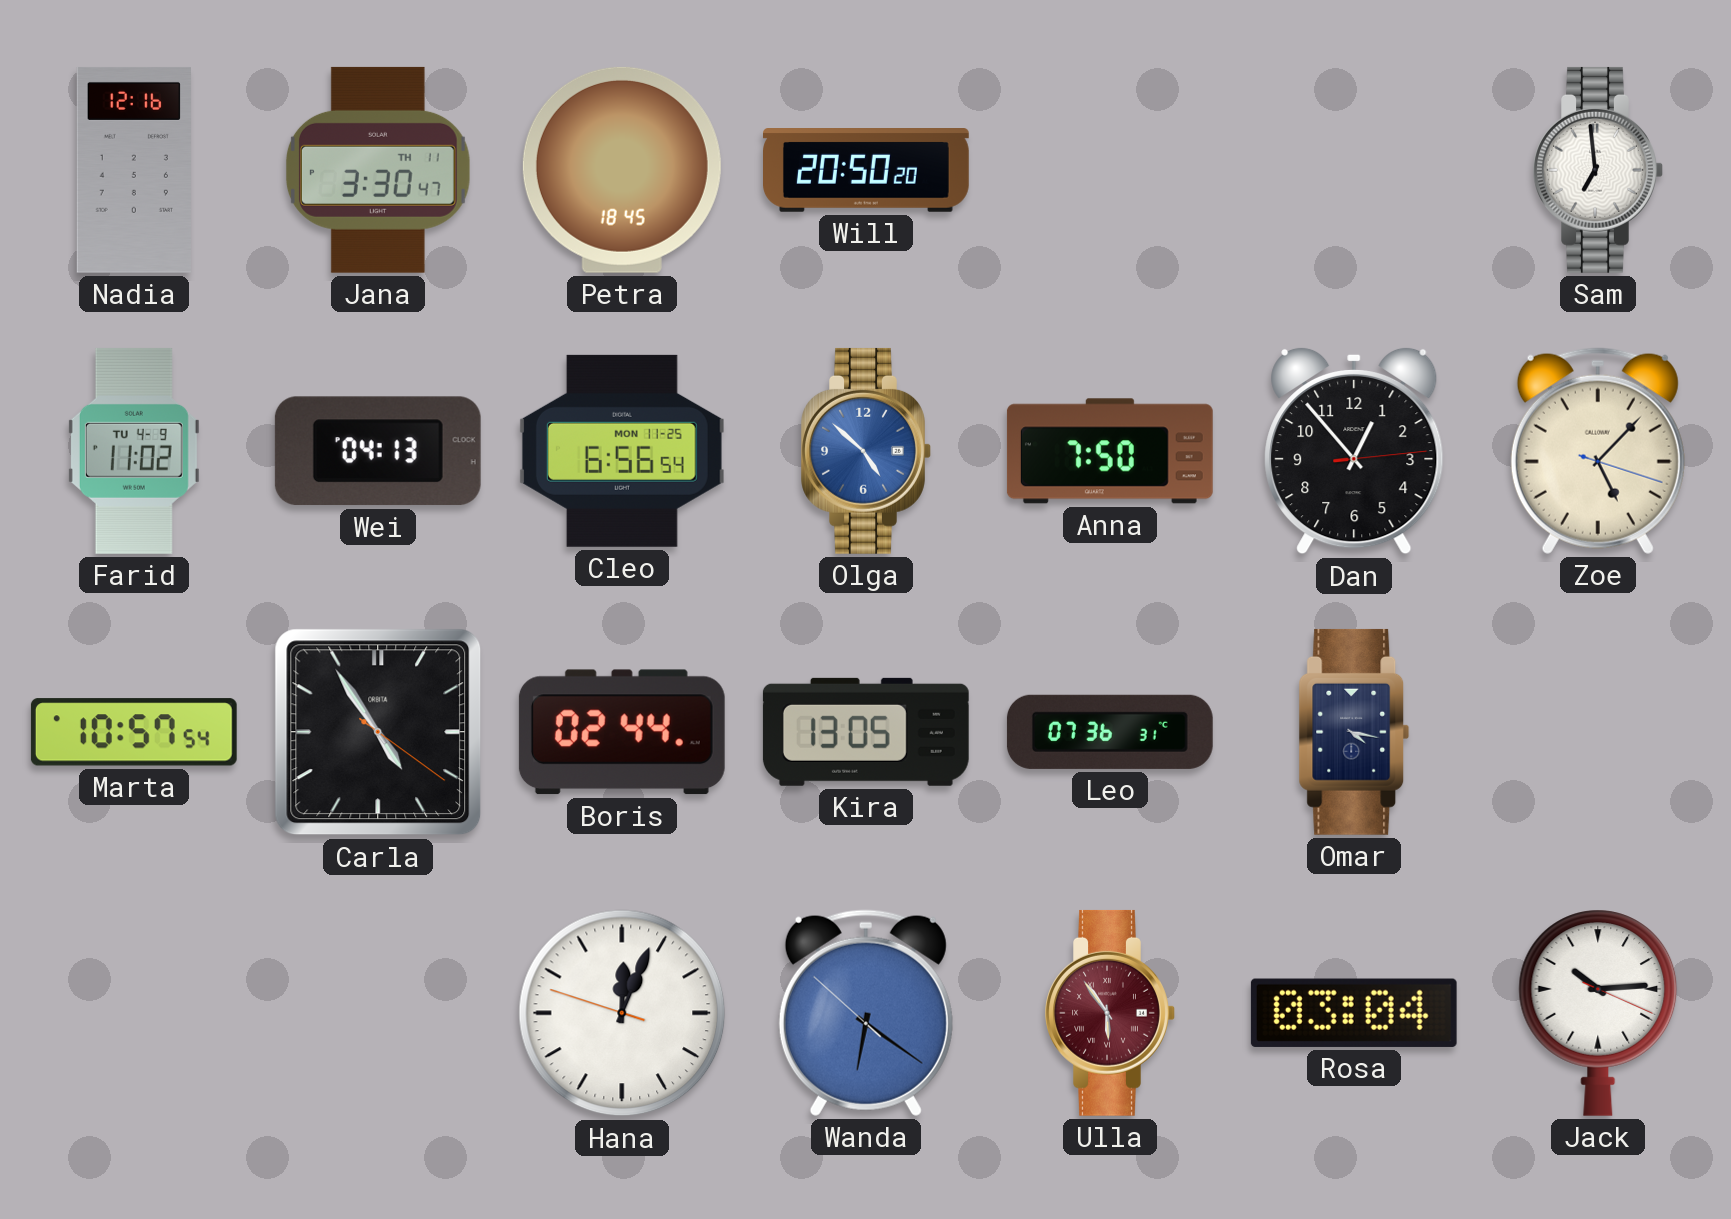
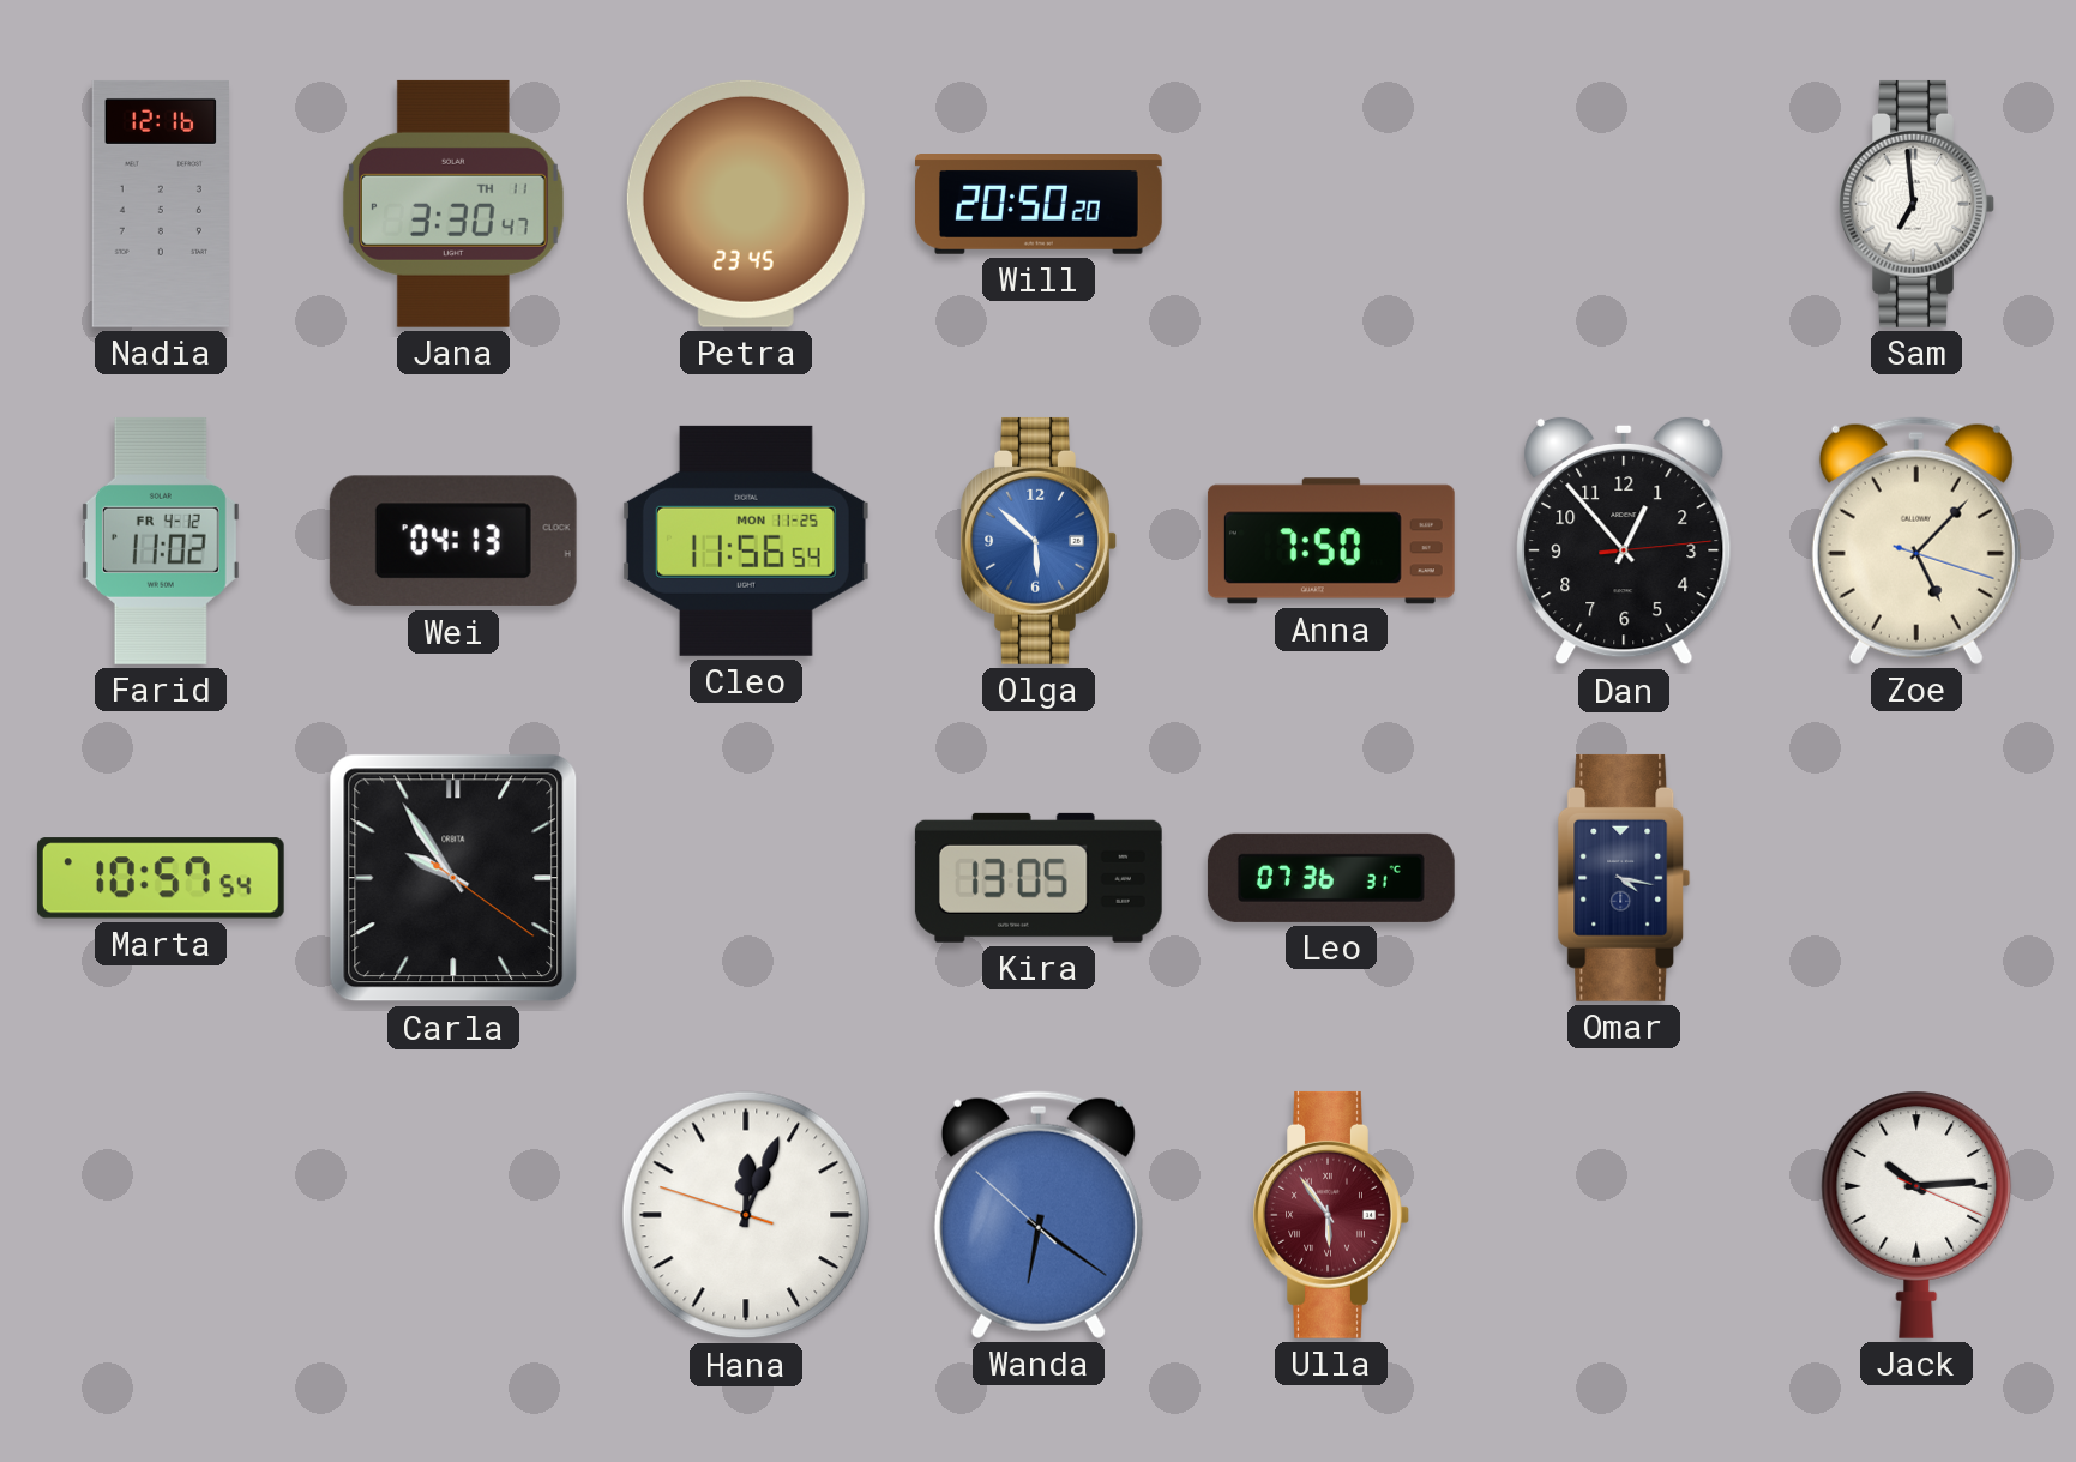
Petra: 18:45 -> 23:45 (746, 204)
Farid date: TU 4-9 -> FR 4-12 (161, 541)
Cleo: 6:56 -> 11:56 (746, 541)
Olga: 4:52 -> 5:52 (1039, 541)
Carla: 4:54 -> 9:54 (453, 878)
Boris: 02:44 -> none (622, 732)
Rosa: 03:04 -> none (1354, 1013)
